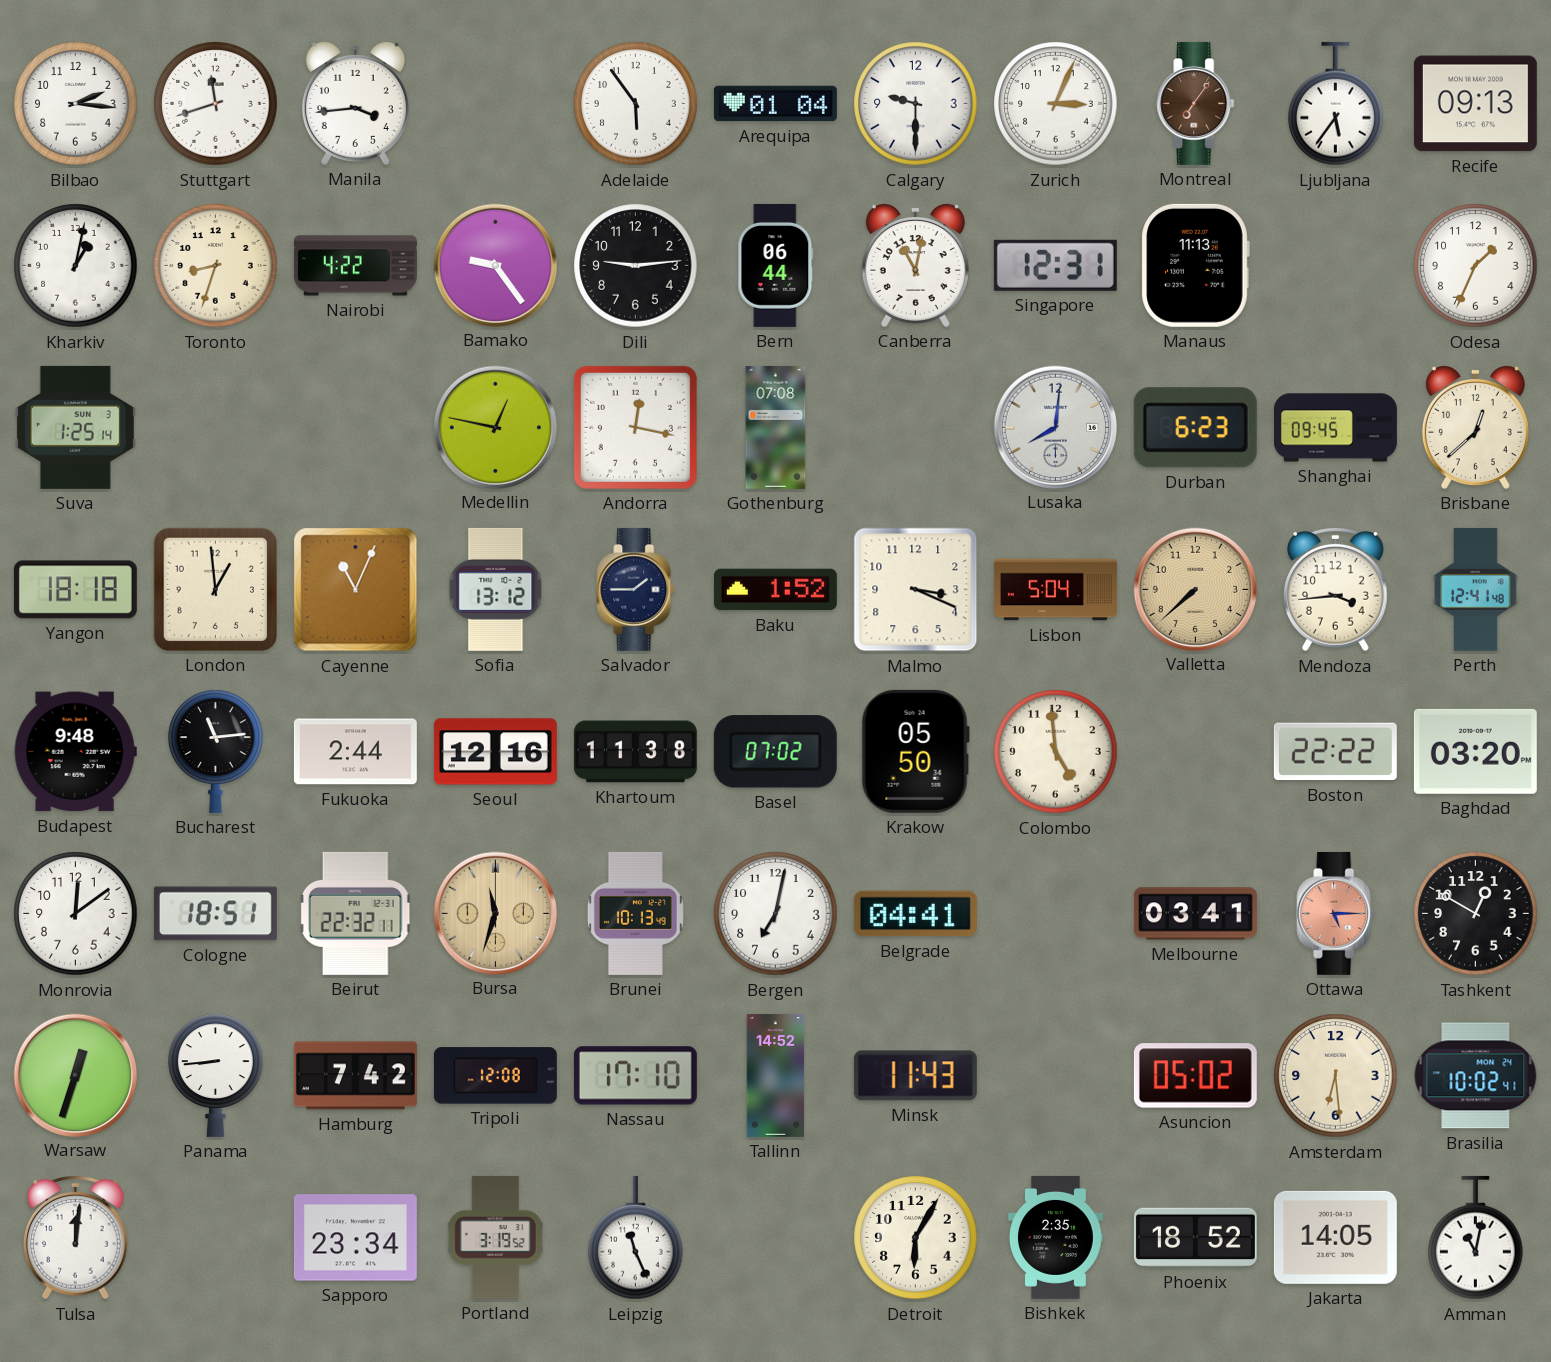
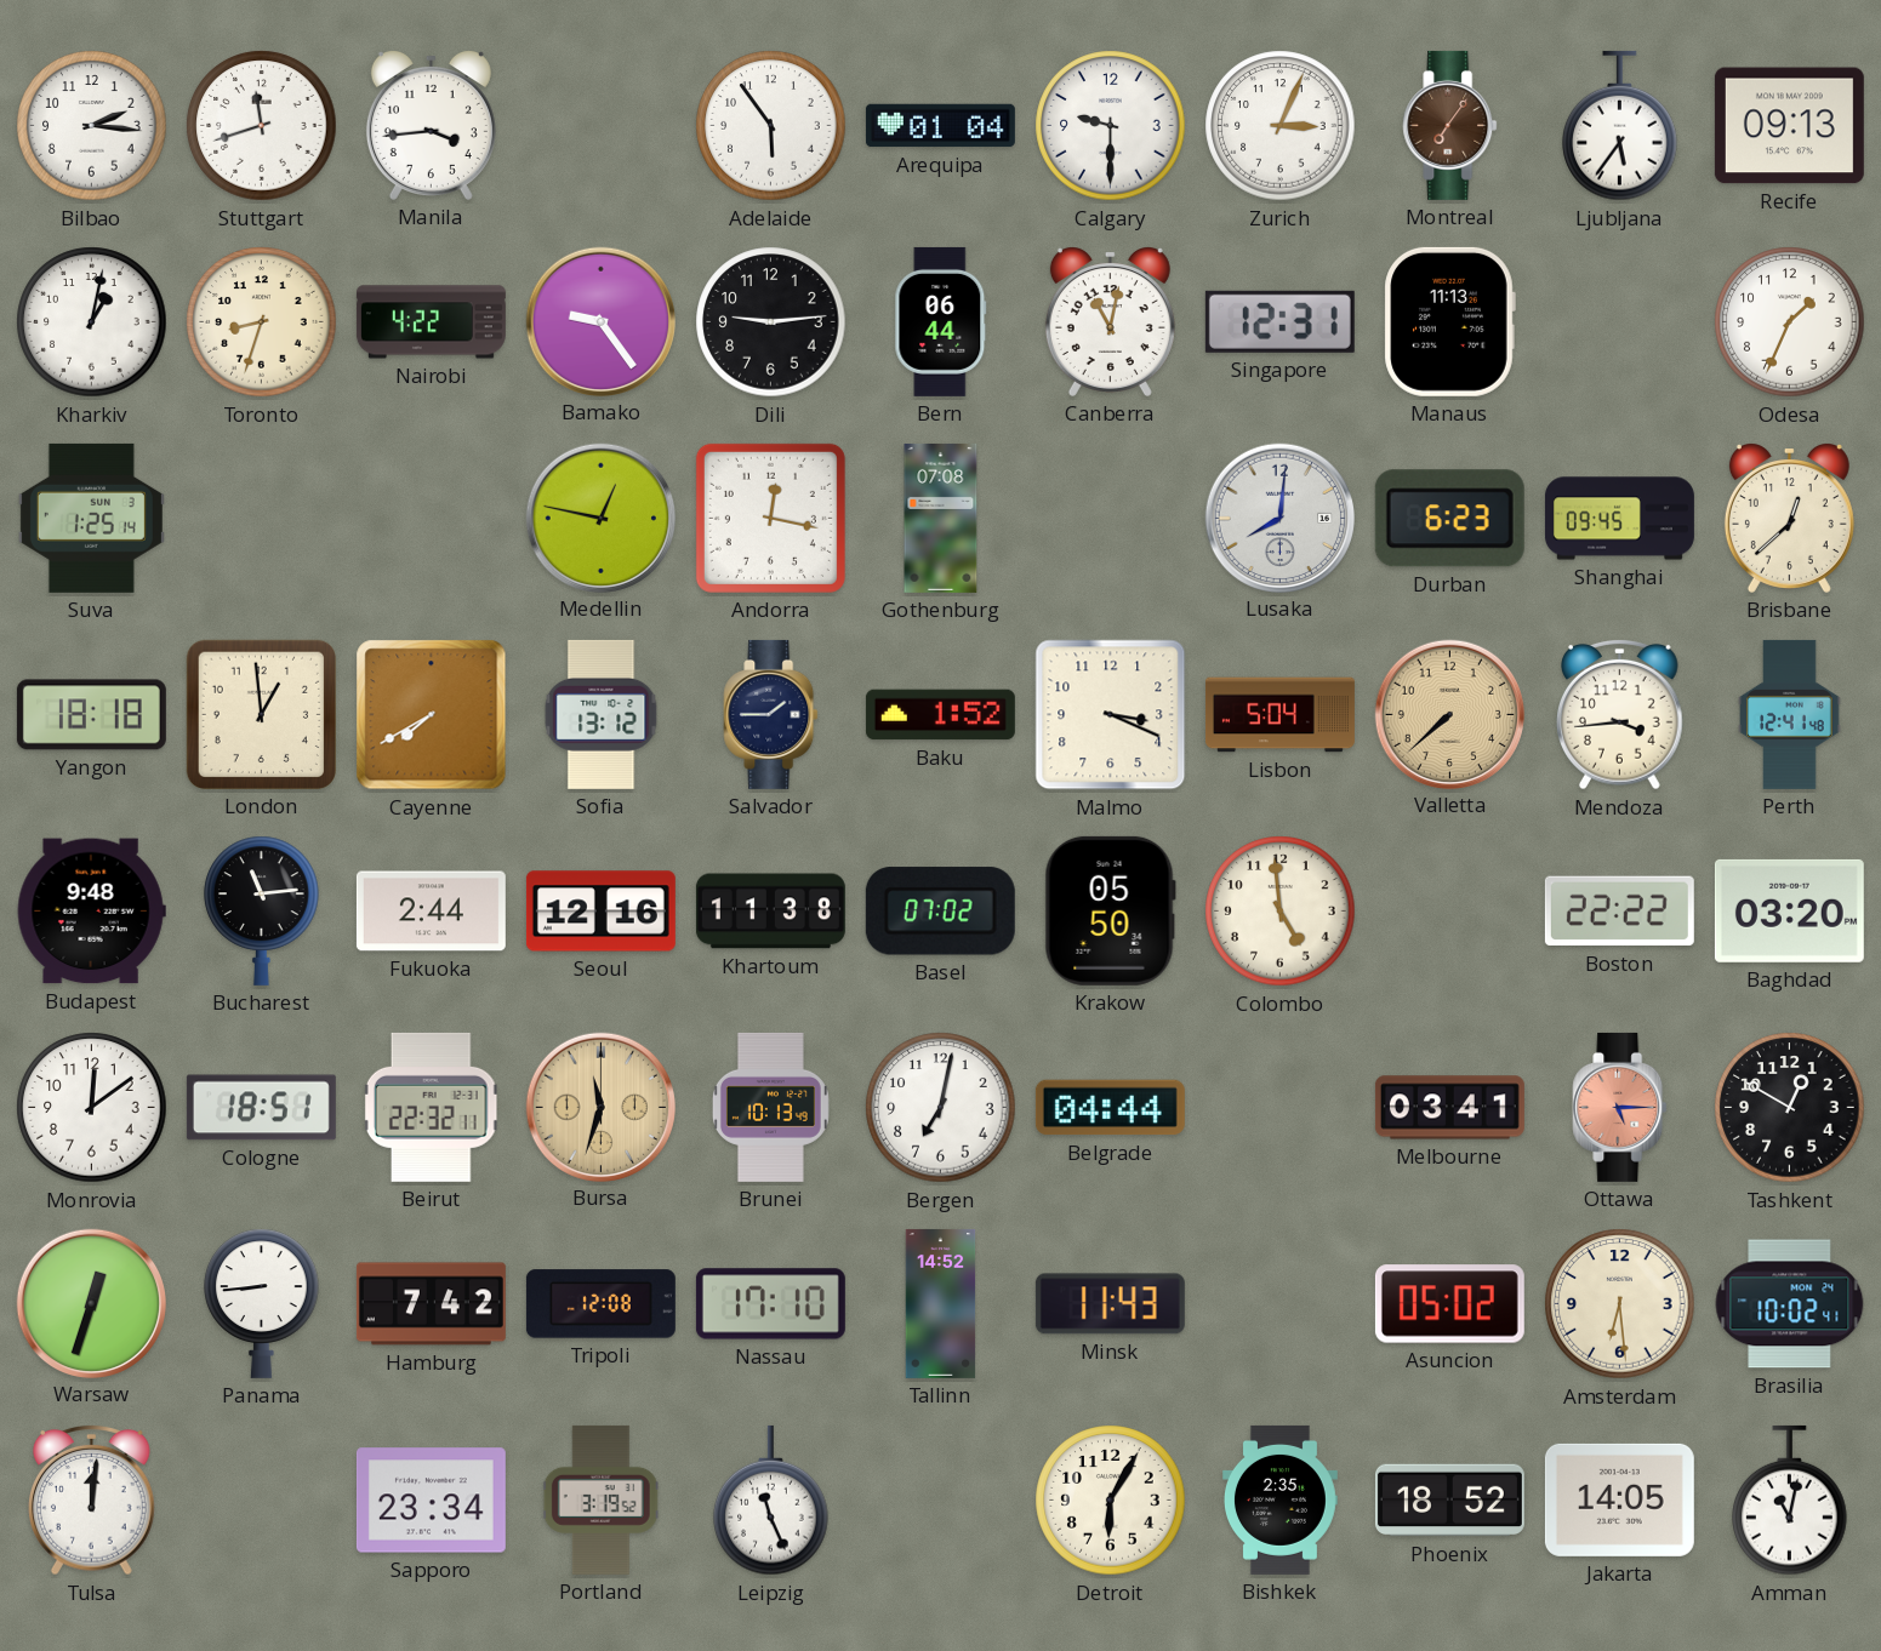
Cayenne: 11:04 -> 7:40 (432, 715)
Belgrade: 04:41 -> 04:44 (1110, 1108)
